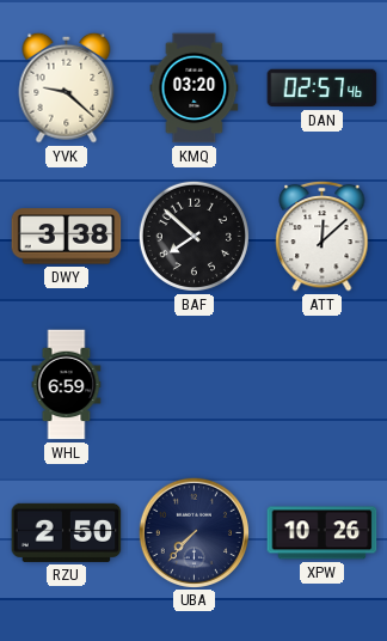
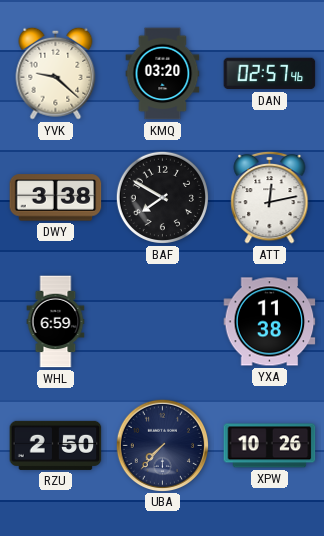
BAF: 7:52 -> 7:50 (162, 197)
ATT: 12:08 -> 12:13 (270, 197)
YXA: none -> 11:38 (270, 322)
